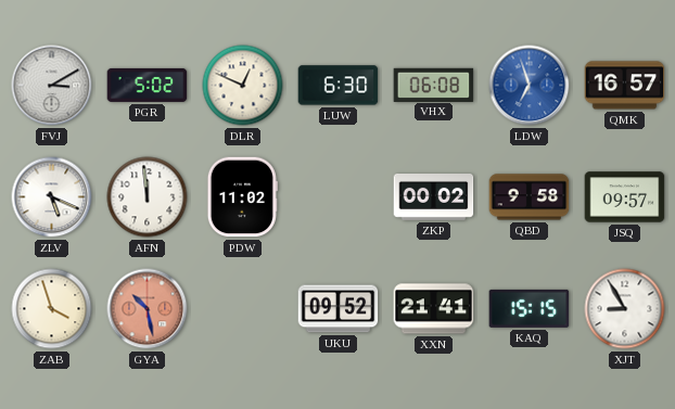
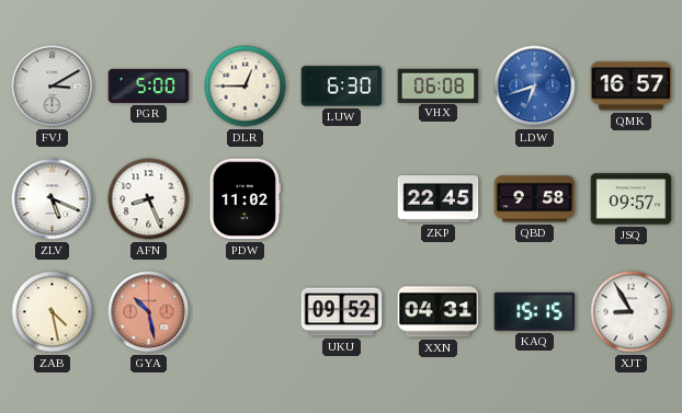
PGR: 5:02 -> 5:00 (149, 85)
DLR: 12:49 -> 12:45 (246, 87)
LDW: 6:57 -> 6:42 (535, 87)
AFN: 11:59 -> 8:26 (149, 199)
ZKP: 00:02 -> 22:45 (439, 199)
ZAB: 3:57 -> 4:28 (53, 312)
XXN: 21:41 -> 04:31 (439, 312)
